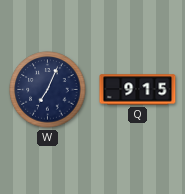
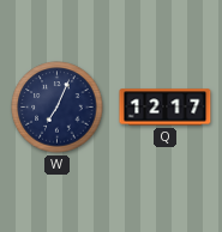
Q: 9:15 -> 12:17 (166, 108)
